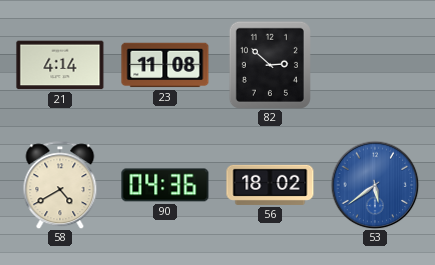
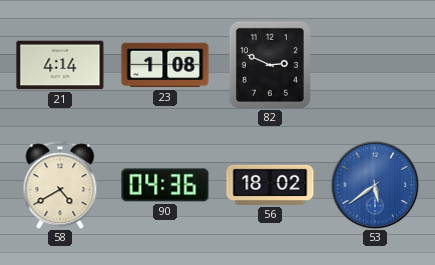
23: 11:08 -> 1:08 (165, 65)
82: 2:52 -> 2:49 (270, 65)
